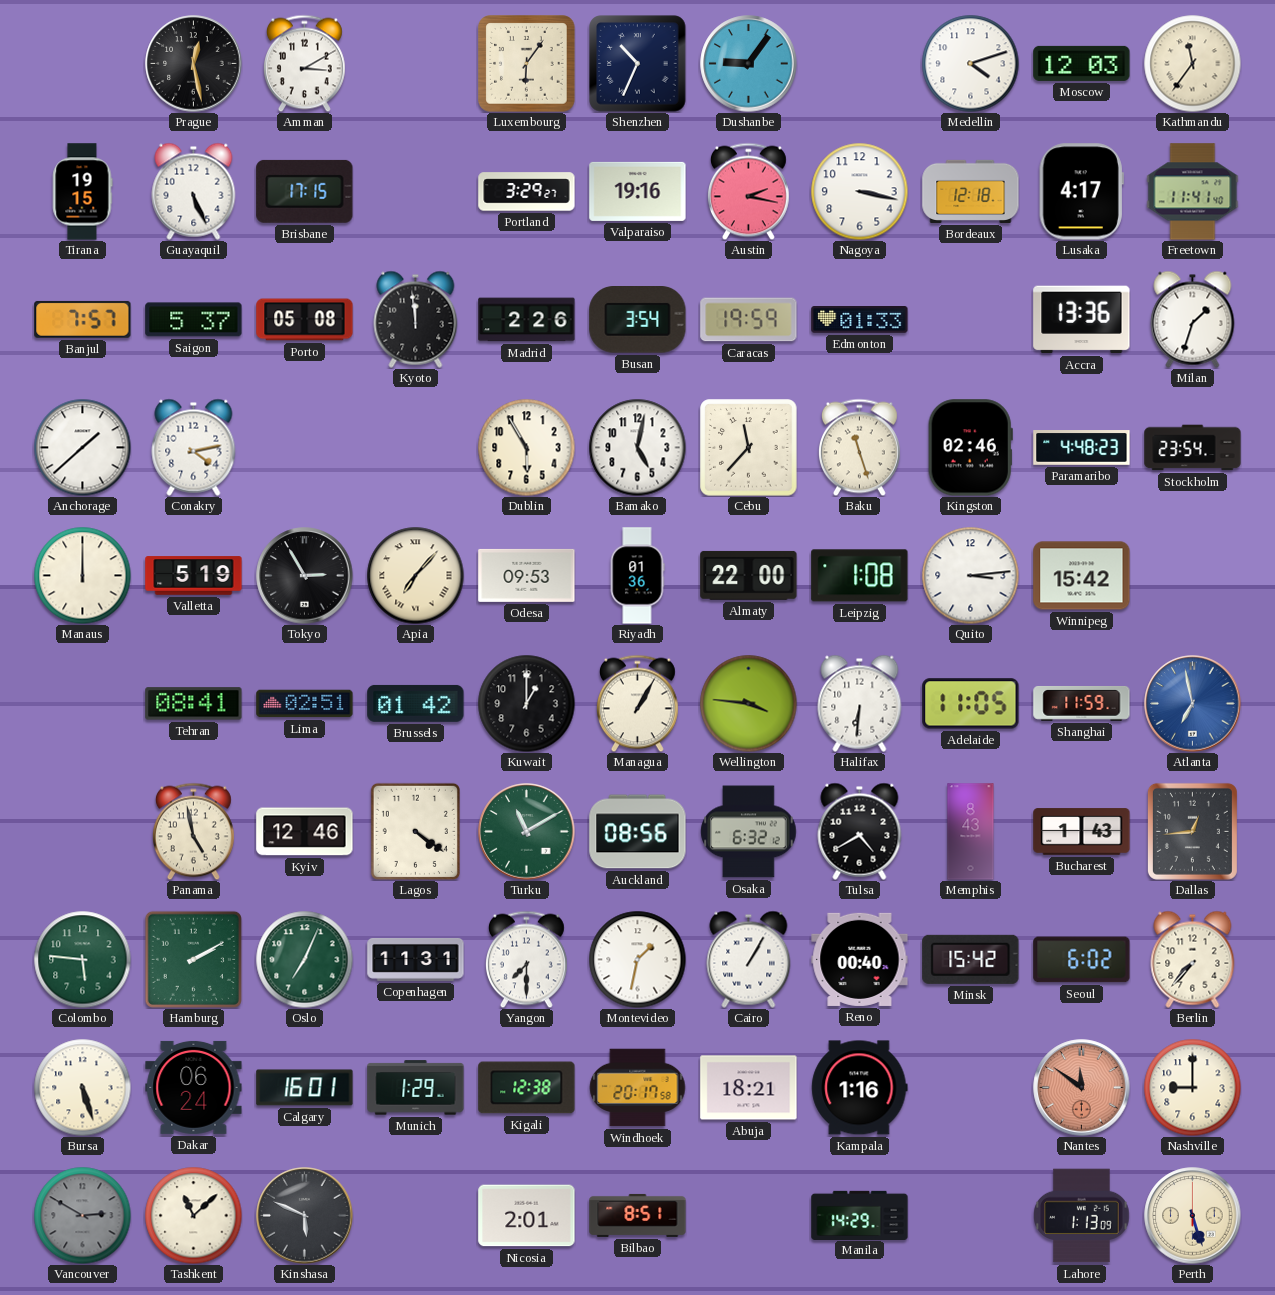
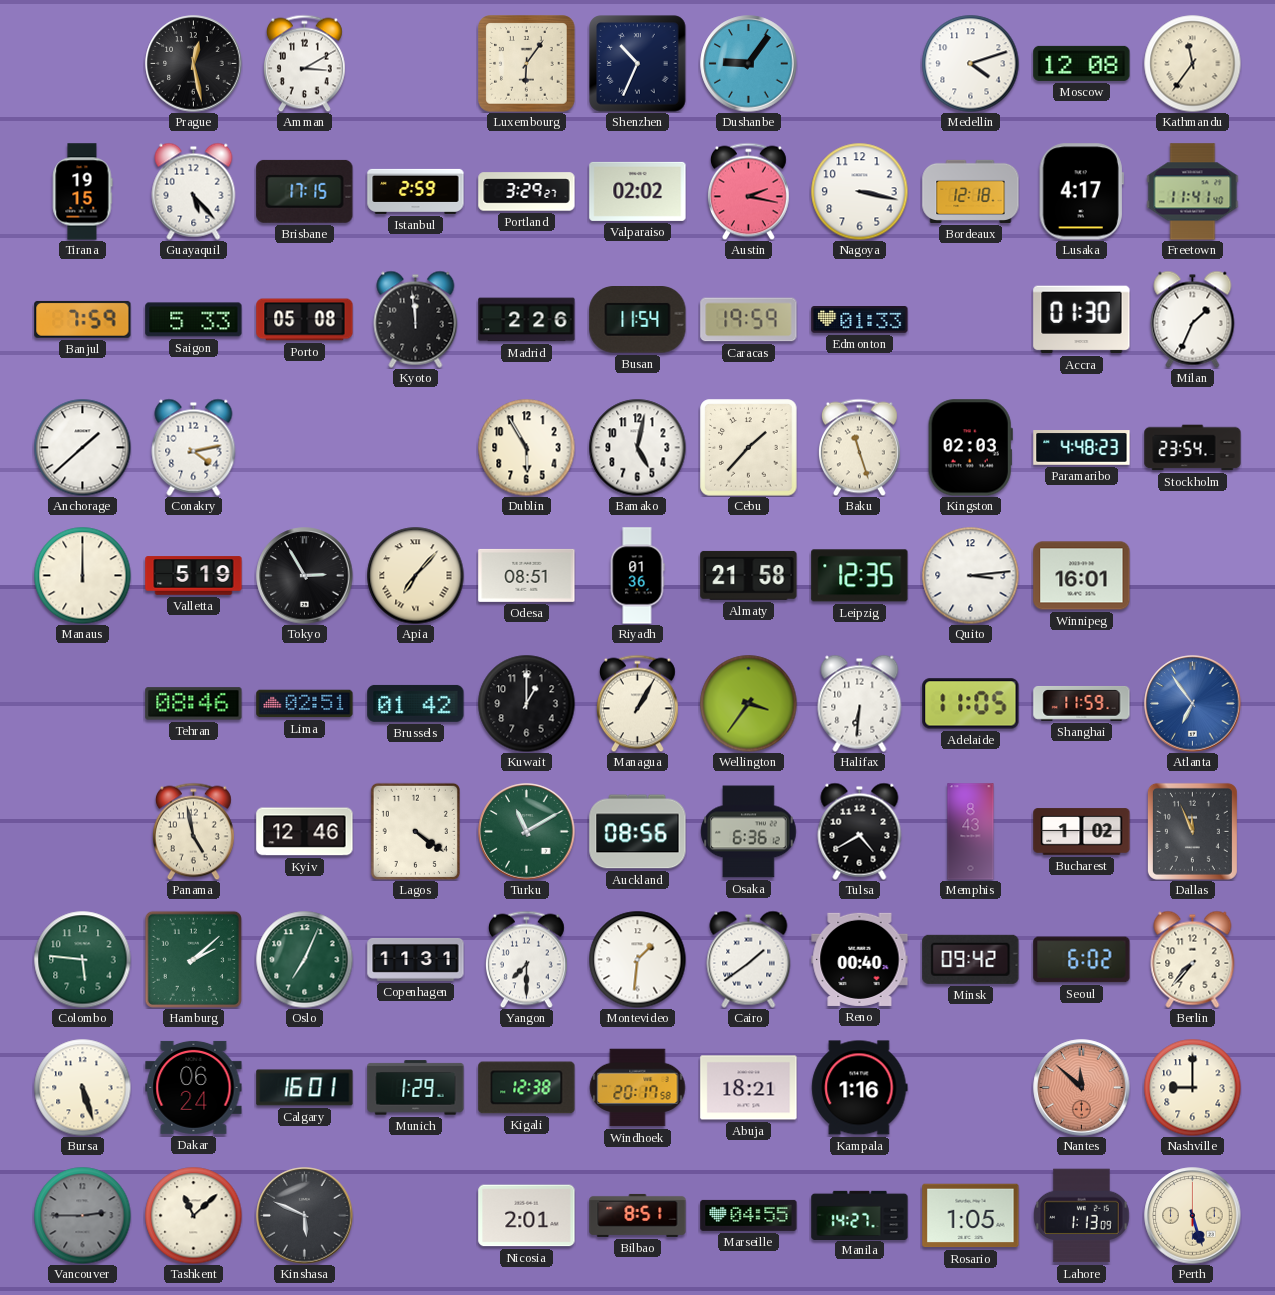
Moscow: 12:03 -> 12:08 (1082, 63)
Guayaquil: 5:26 -> 5:23 (194, 191)
Istanbul: none -> 2:59 (416, 191)
Valparaiso: 19:16 -> 02:02 (638, 191)
Banjul: 7:57 -> 7:59 (83, 319)
Saigon: 5:37 -> 5:33 (194, 320)
Busan: 3:54 -> 11:54 (638, 320)
Accra: 13:36 -> 01:30 (1082, 320)
Milan: 1:33 -> 1:34 (1193, 319)
Cebu: 11:37 -> 1:37 (749, 448)
Kingston: 02:46 -> 02:03 (970, 448)
Odesa: 09:53 -> 08:51 (527, 575)
Almaty: 22:00 -> 21:58 (749, 575)
Leipzig: 1:08 -> 12:35 (860, 576)
Winnipeg: 15:42 -> 16:01 (1082, 576)
Tehran: 08:41 -> 08:46 (194, 704)
Wellington: 3:46 -> 3:36 (748, 703)
Atlanta: 6:58 -> 6:54 (1193, 704)
Osaka: 6:32 -> 6:36 (749, 832)
Bucharest: 1:43 -> 1:02 (1082, 832)
Dallas: 12:44 -> 11:56 (1192, 831)
Hamburg: 2:10 -> 2:08 (193, 959)
Montevideo: 1:32 -> 1:31 (637, 959)
Cairo: 1:05 -> 1:39 (749, 959)
Minsk: 15:42 -> 09:42 (971, 959)
Nantes: 11:51 -> 11:52 (1082, 1088)
Vancouver: 2:50 -> 2:45 (82, 1215)
Marseille: none -> 04:55 (749, 1215)
Manila: 14:29 -> 14:27 (860, 1215)
Rosario: none -> 1:05 (971, 1216)
